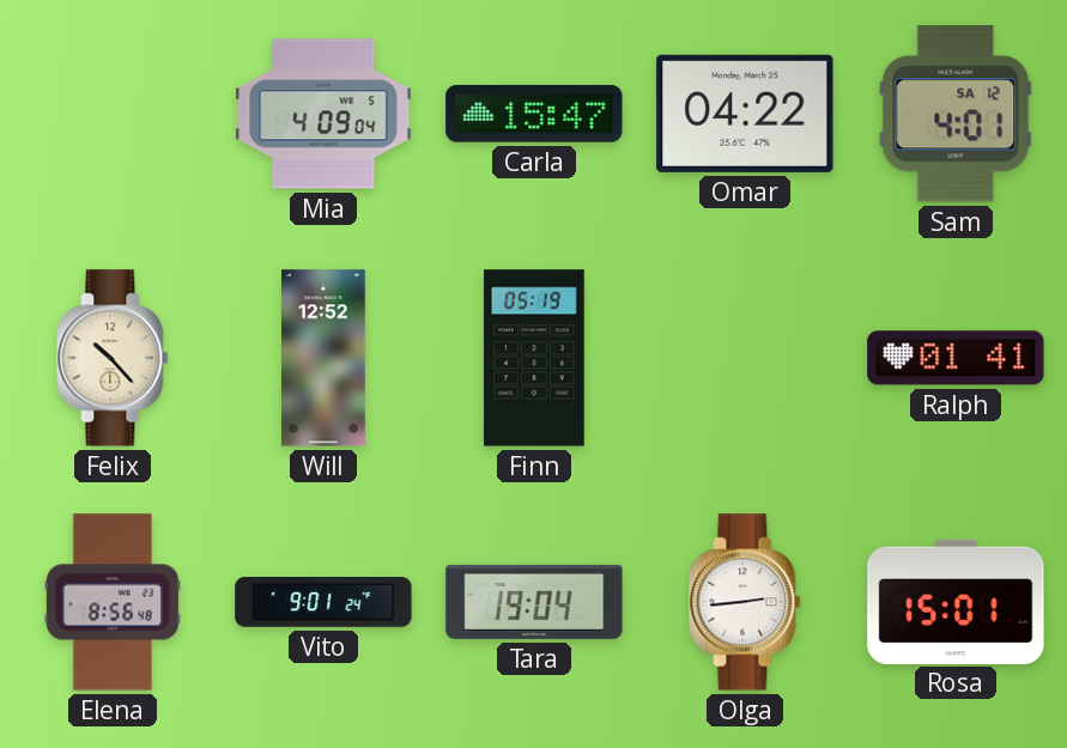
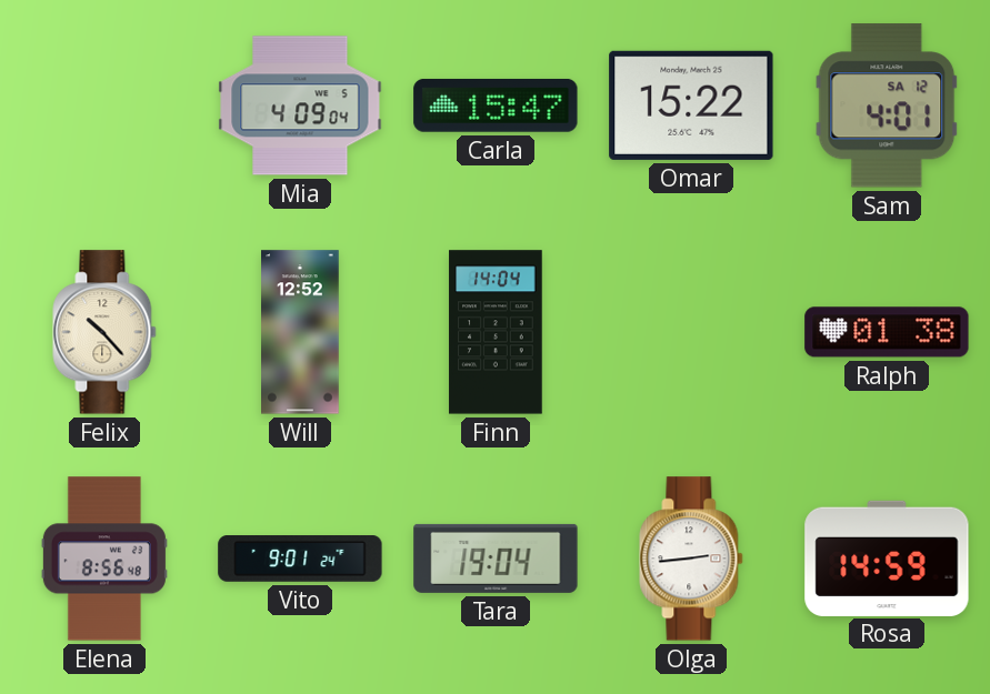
Omar: 04:22 -> 15:22 (691, 105)
Finn: 05:19 -> 14:04 (496, 332)
Ralph: 01:41 -> 01:38 (887, 332)
Rosa: 15:01 -> 14:59 (887, 557)
